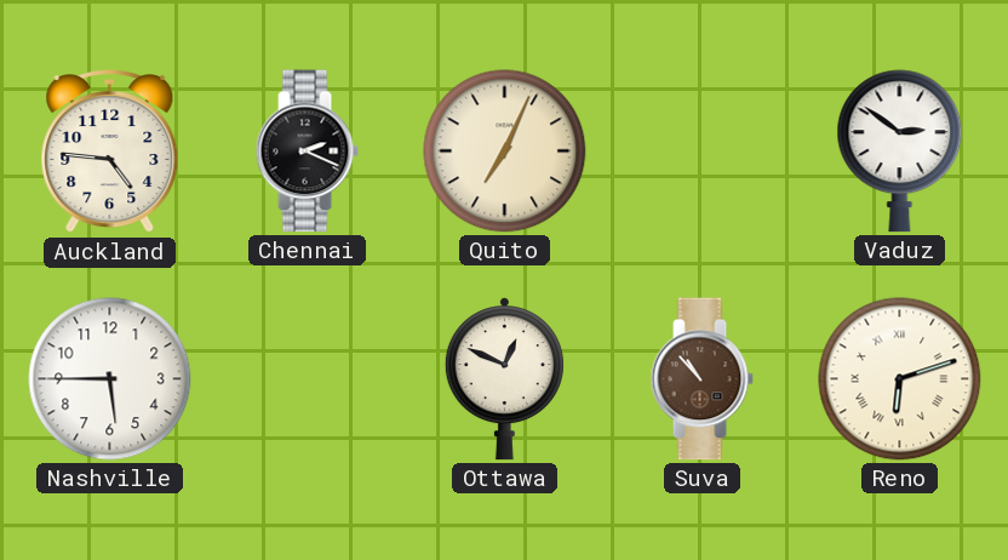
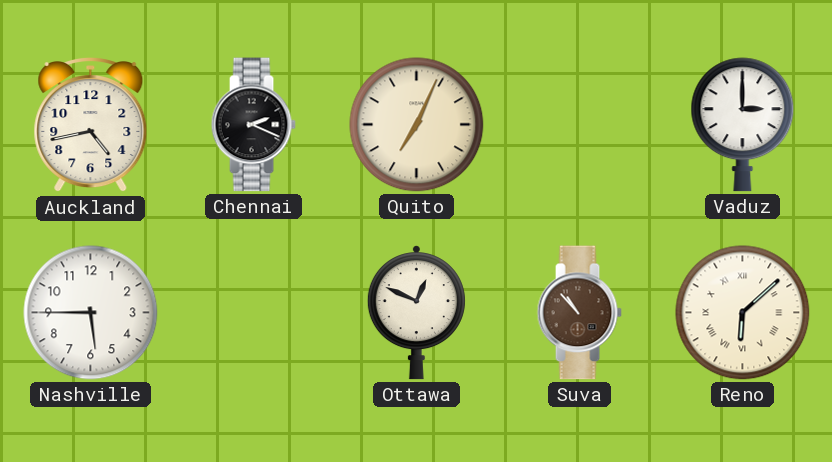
Auckland: 4:46 -> 4:43 (91, 125)
Vaduz: 2:51 -> 3:00 (743, 125)
Reno: 6:12 -> 6:08 (743, 313)
